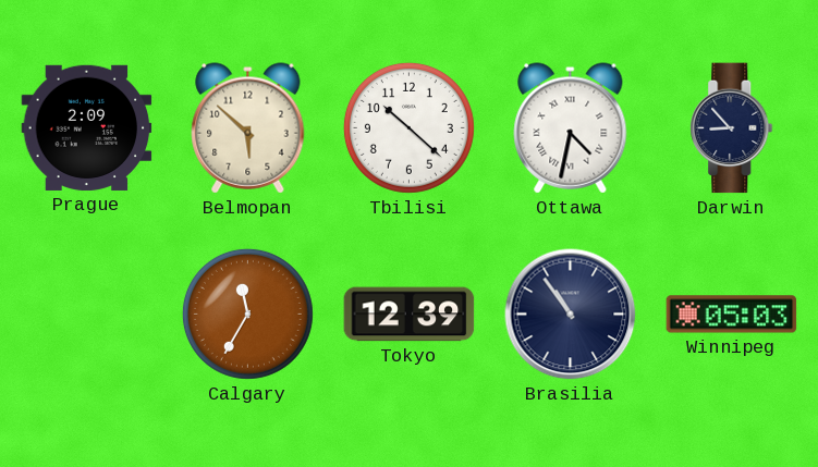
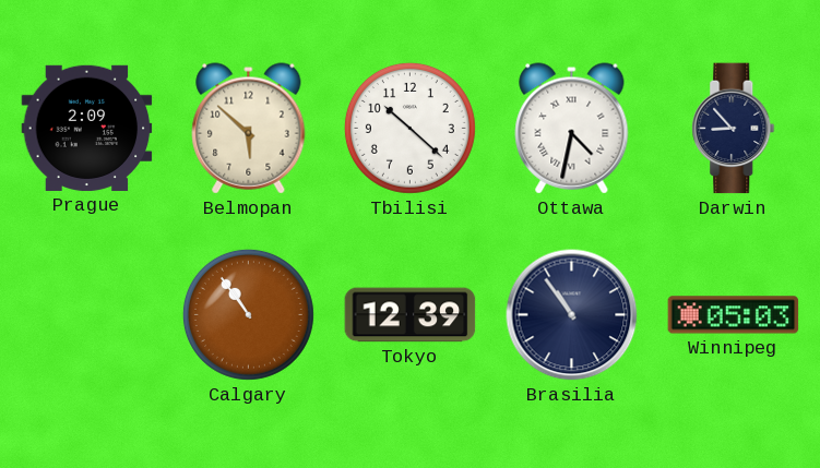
Calgary: 11:35 -> 10:54 (248, 314)
